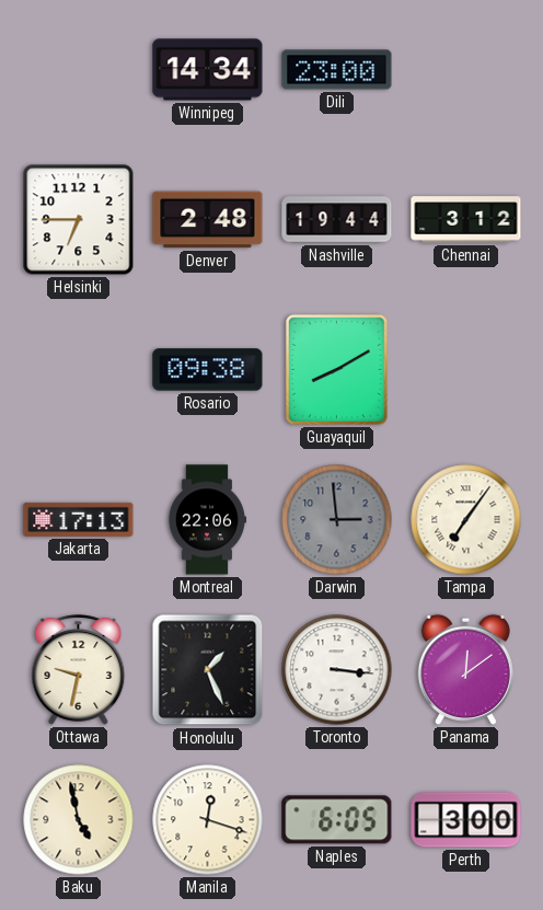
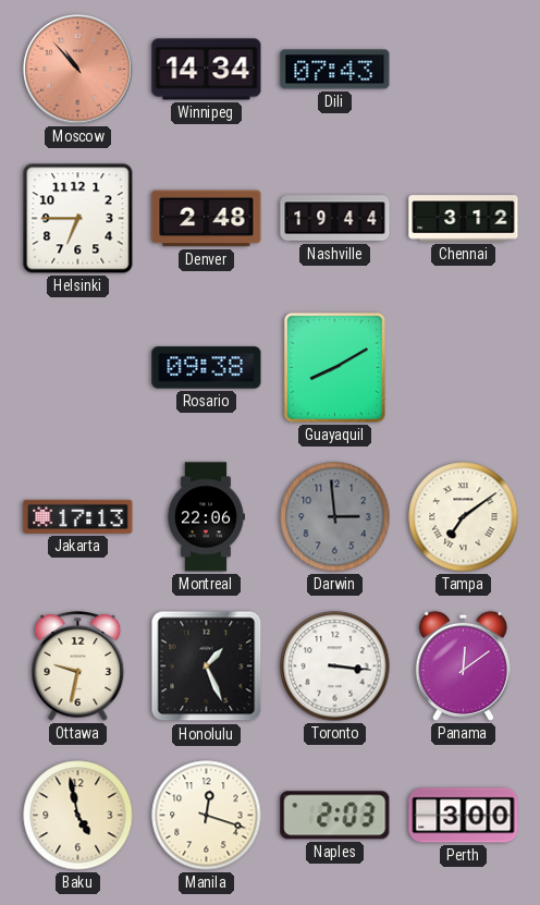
Moscow: none -> 10:53 (78, 70)
Dili: 23:00 -> 07:43 (335, 70)
Tampa: 7:06 -> 7:09 (464, 517)
Naples: 6:05 -> 2:03 (335, 816)
